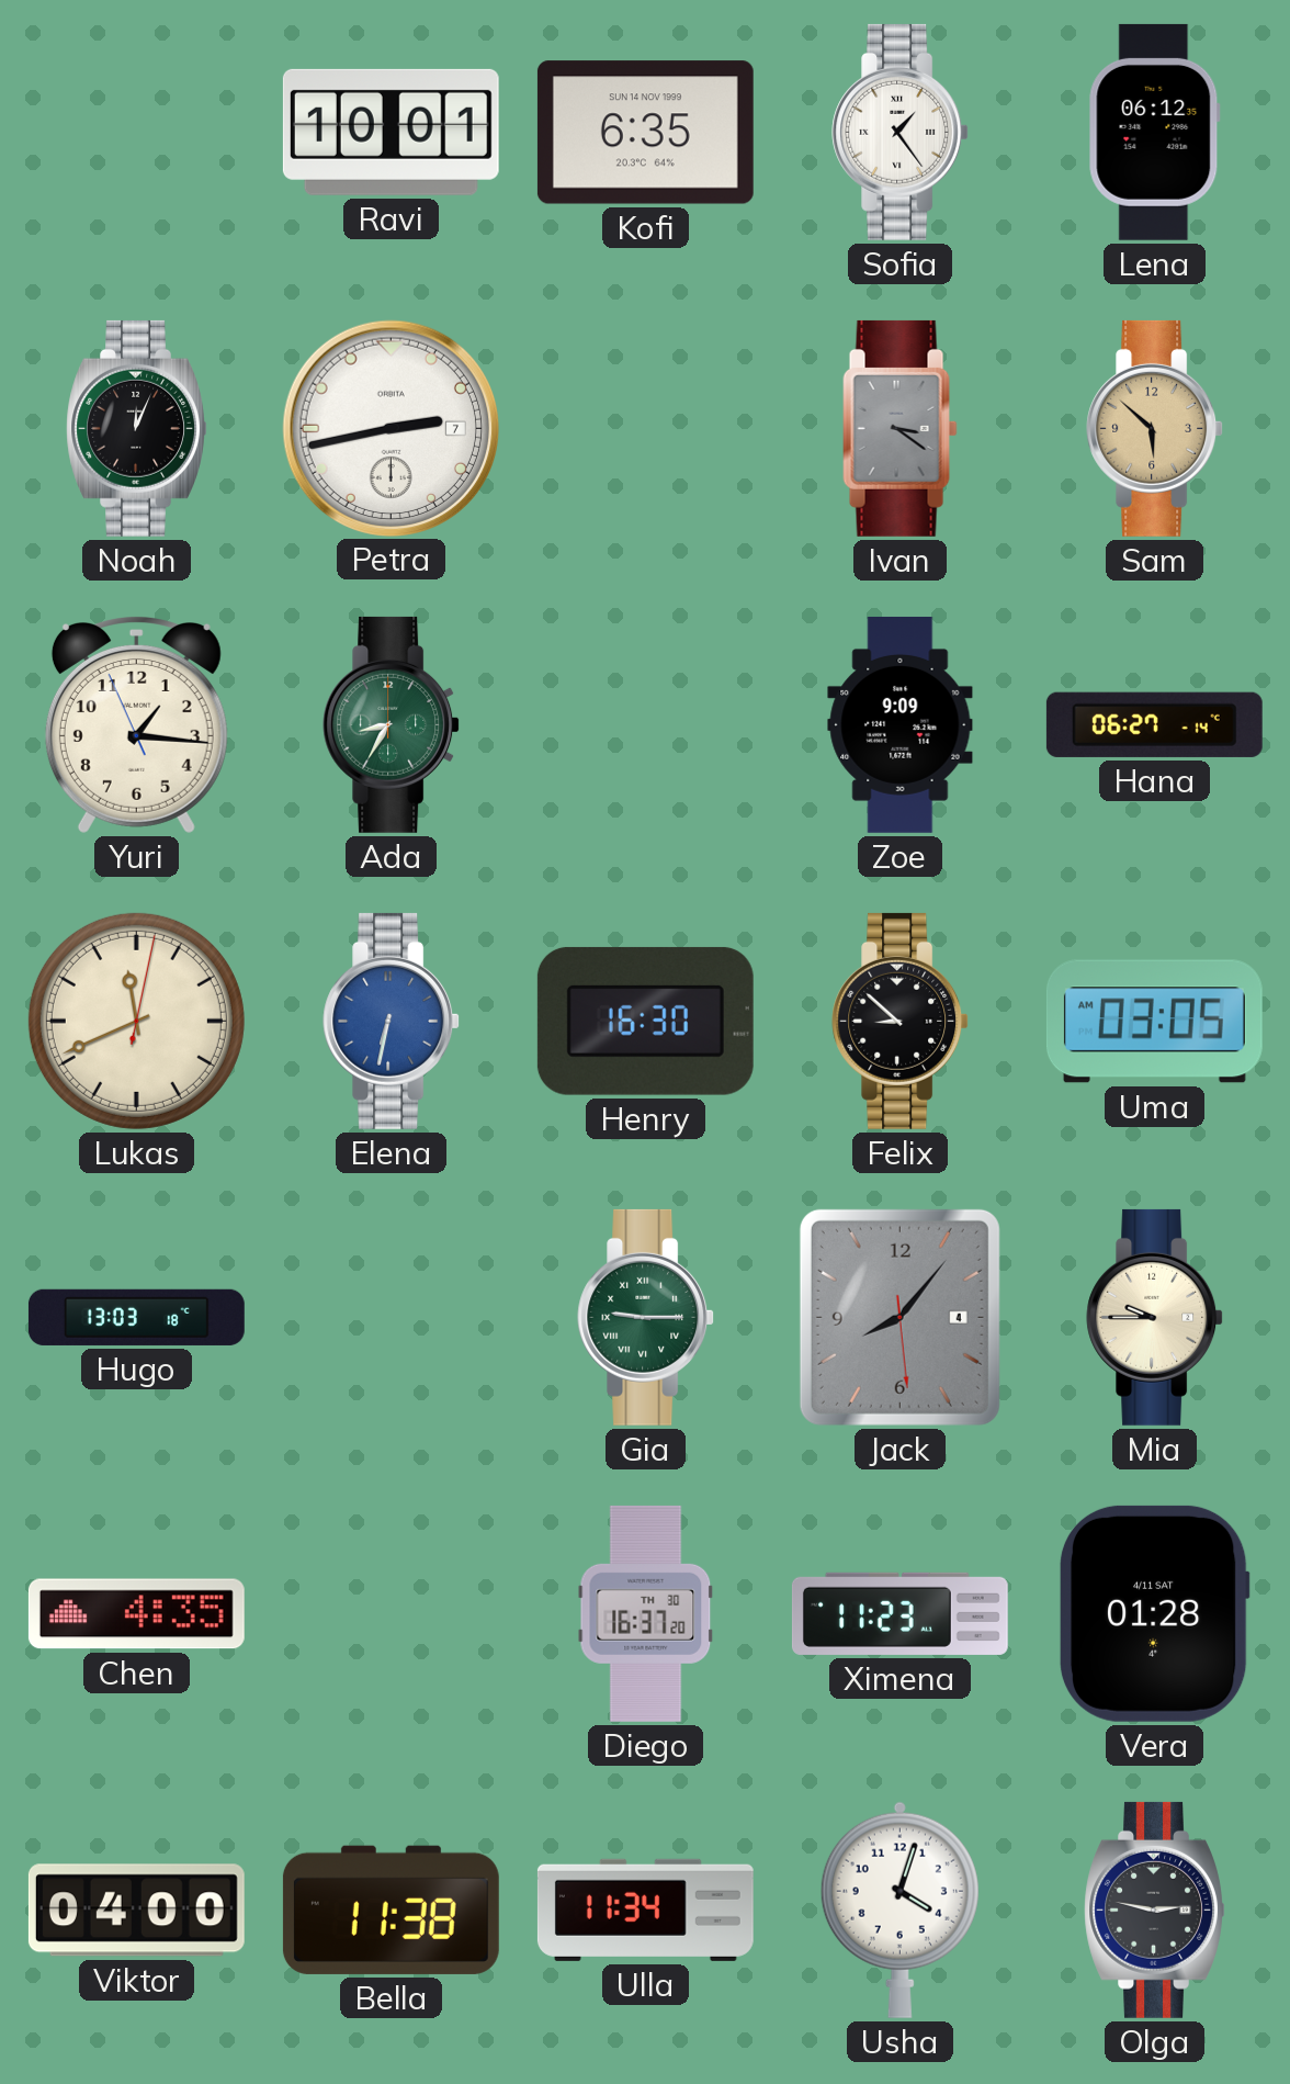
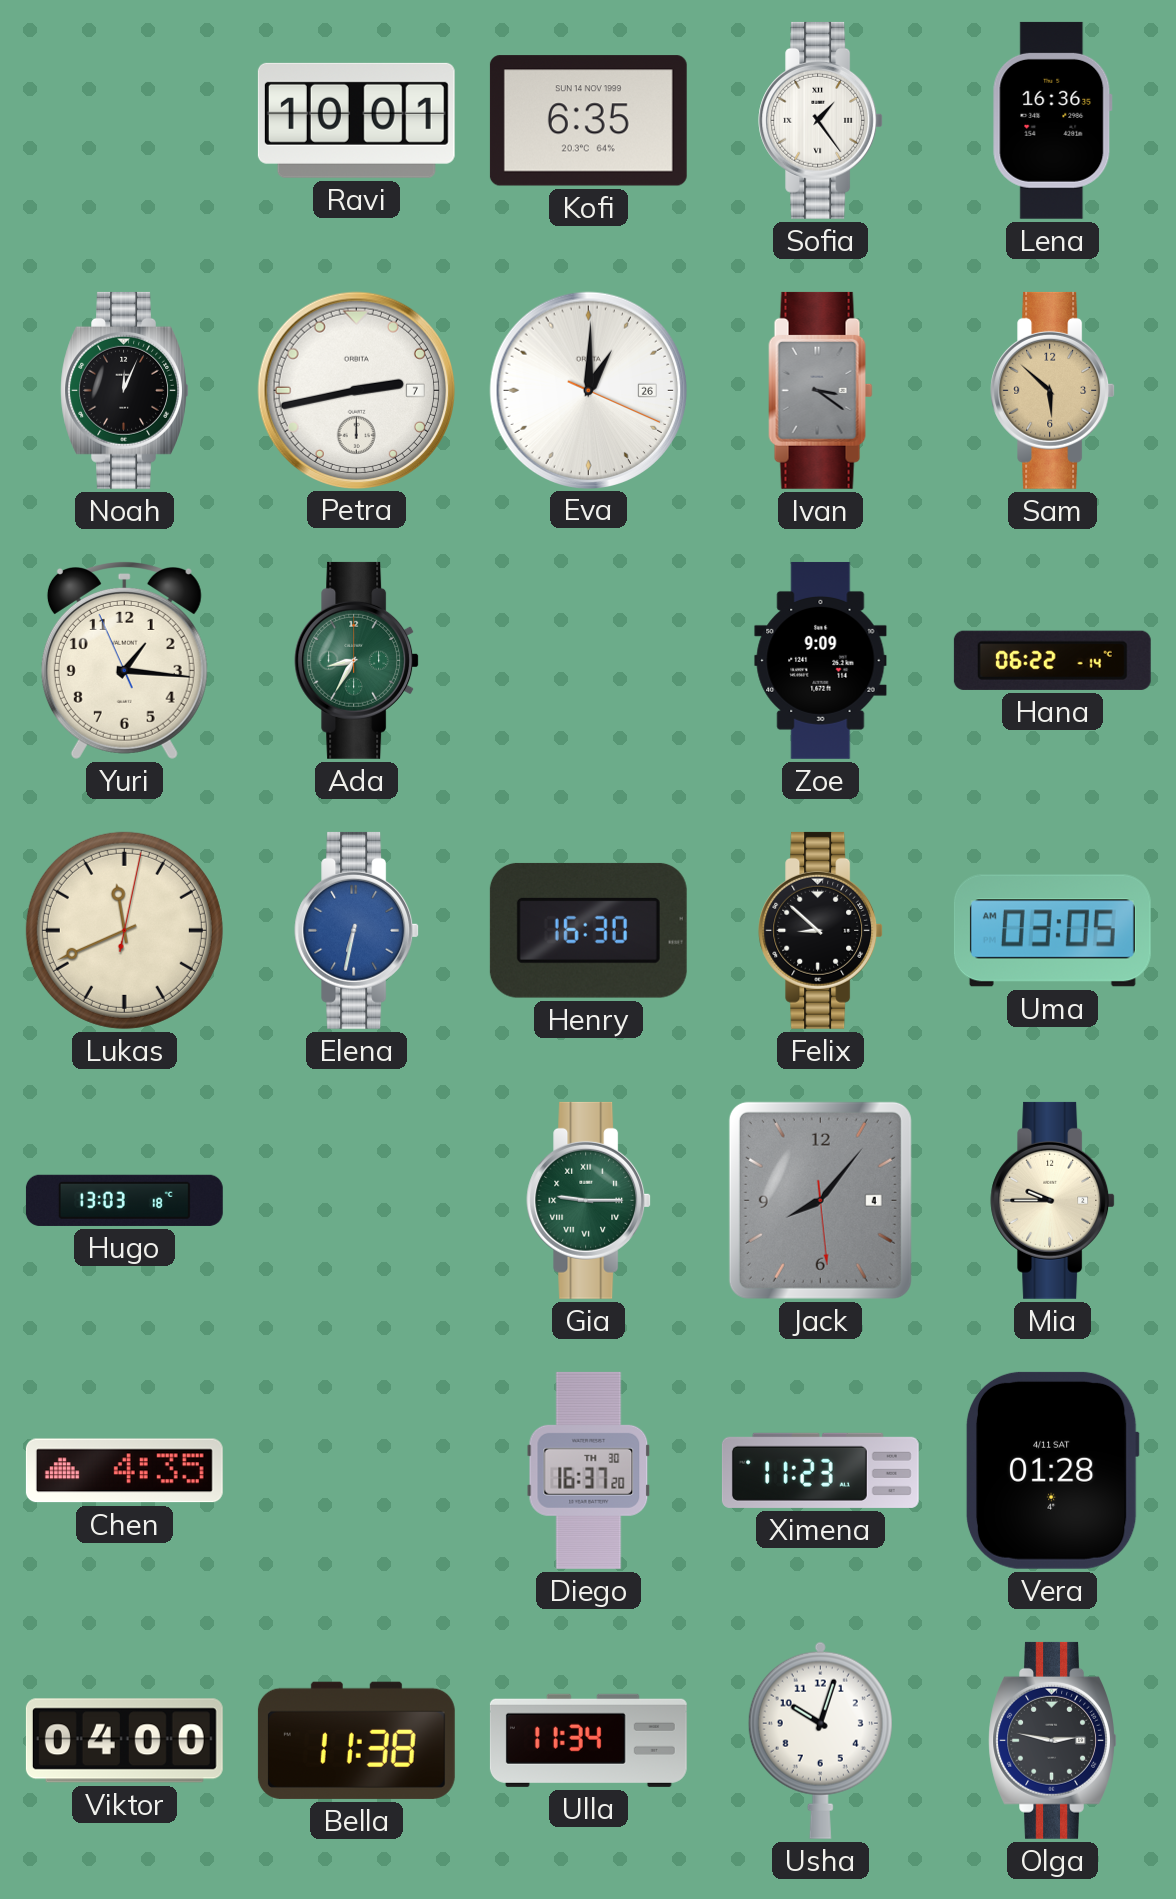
Lena: 06:12 -> 16:36 (1052, 120)
Eva: none -> 1:00 (588, 390)
Hana: 06:27 -> 06:22 (1052, 660)
Usha: 4:03 -> 10:03 (820, 1740)
